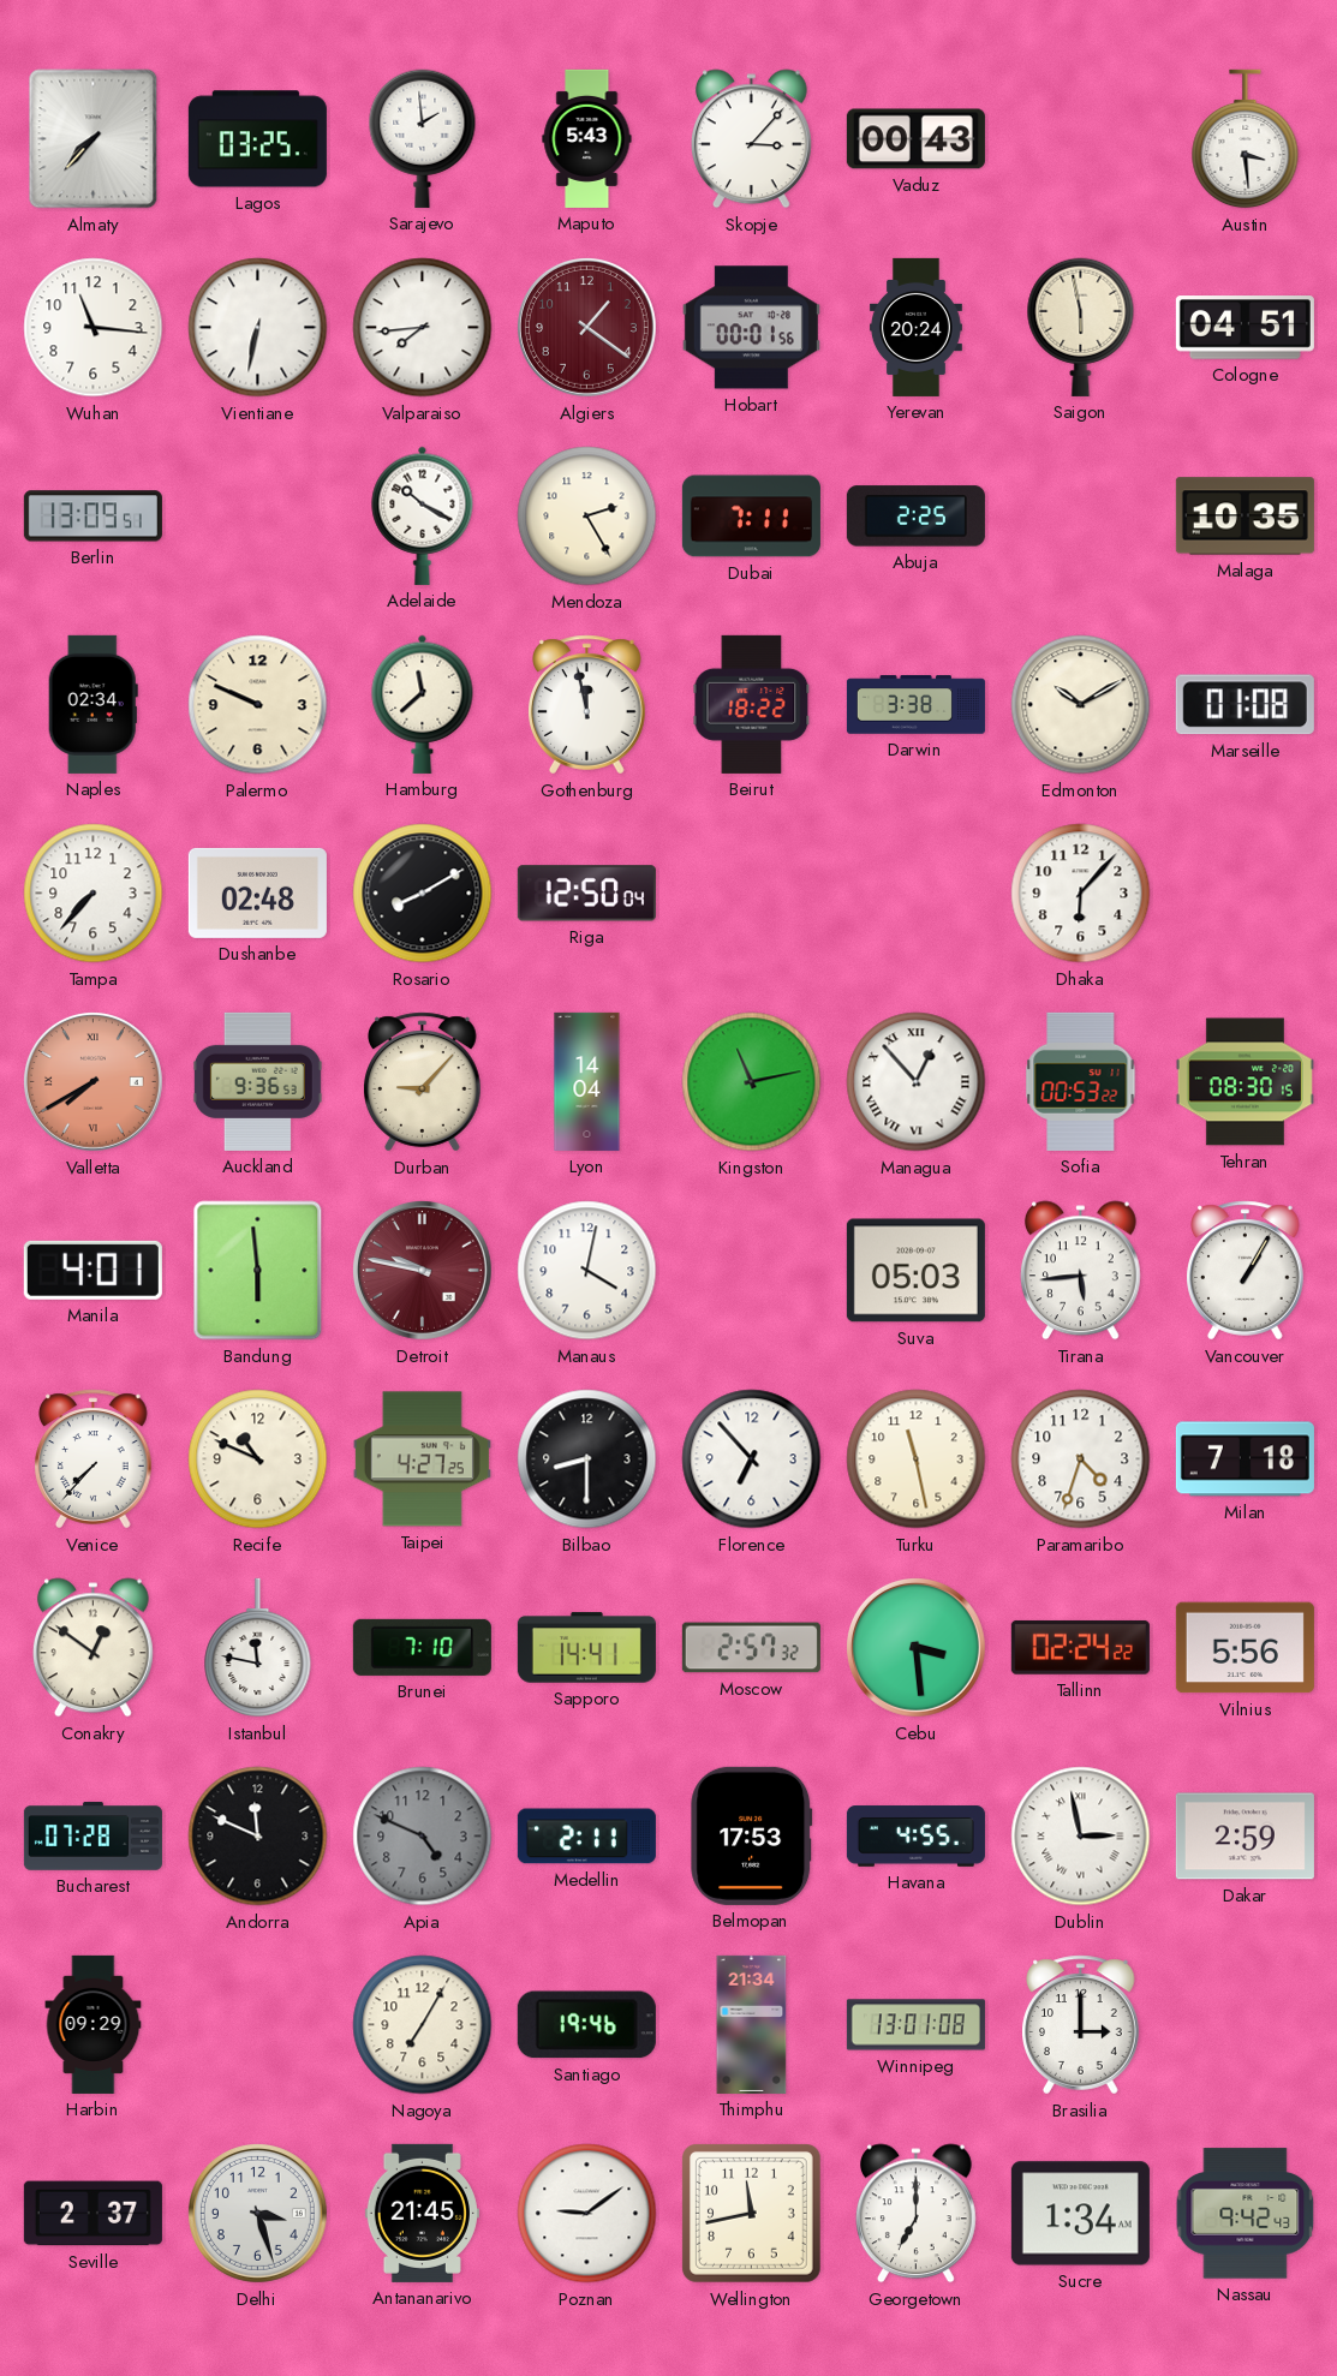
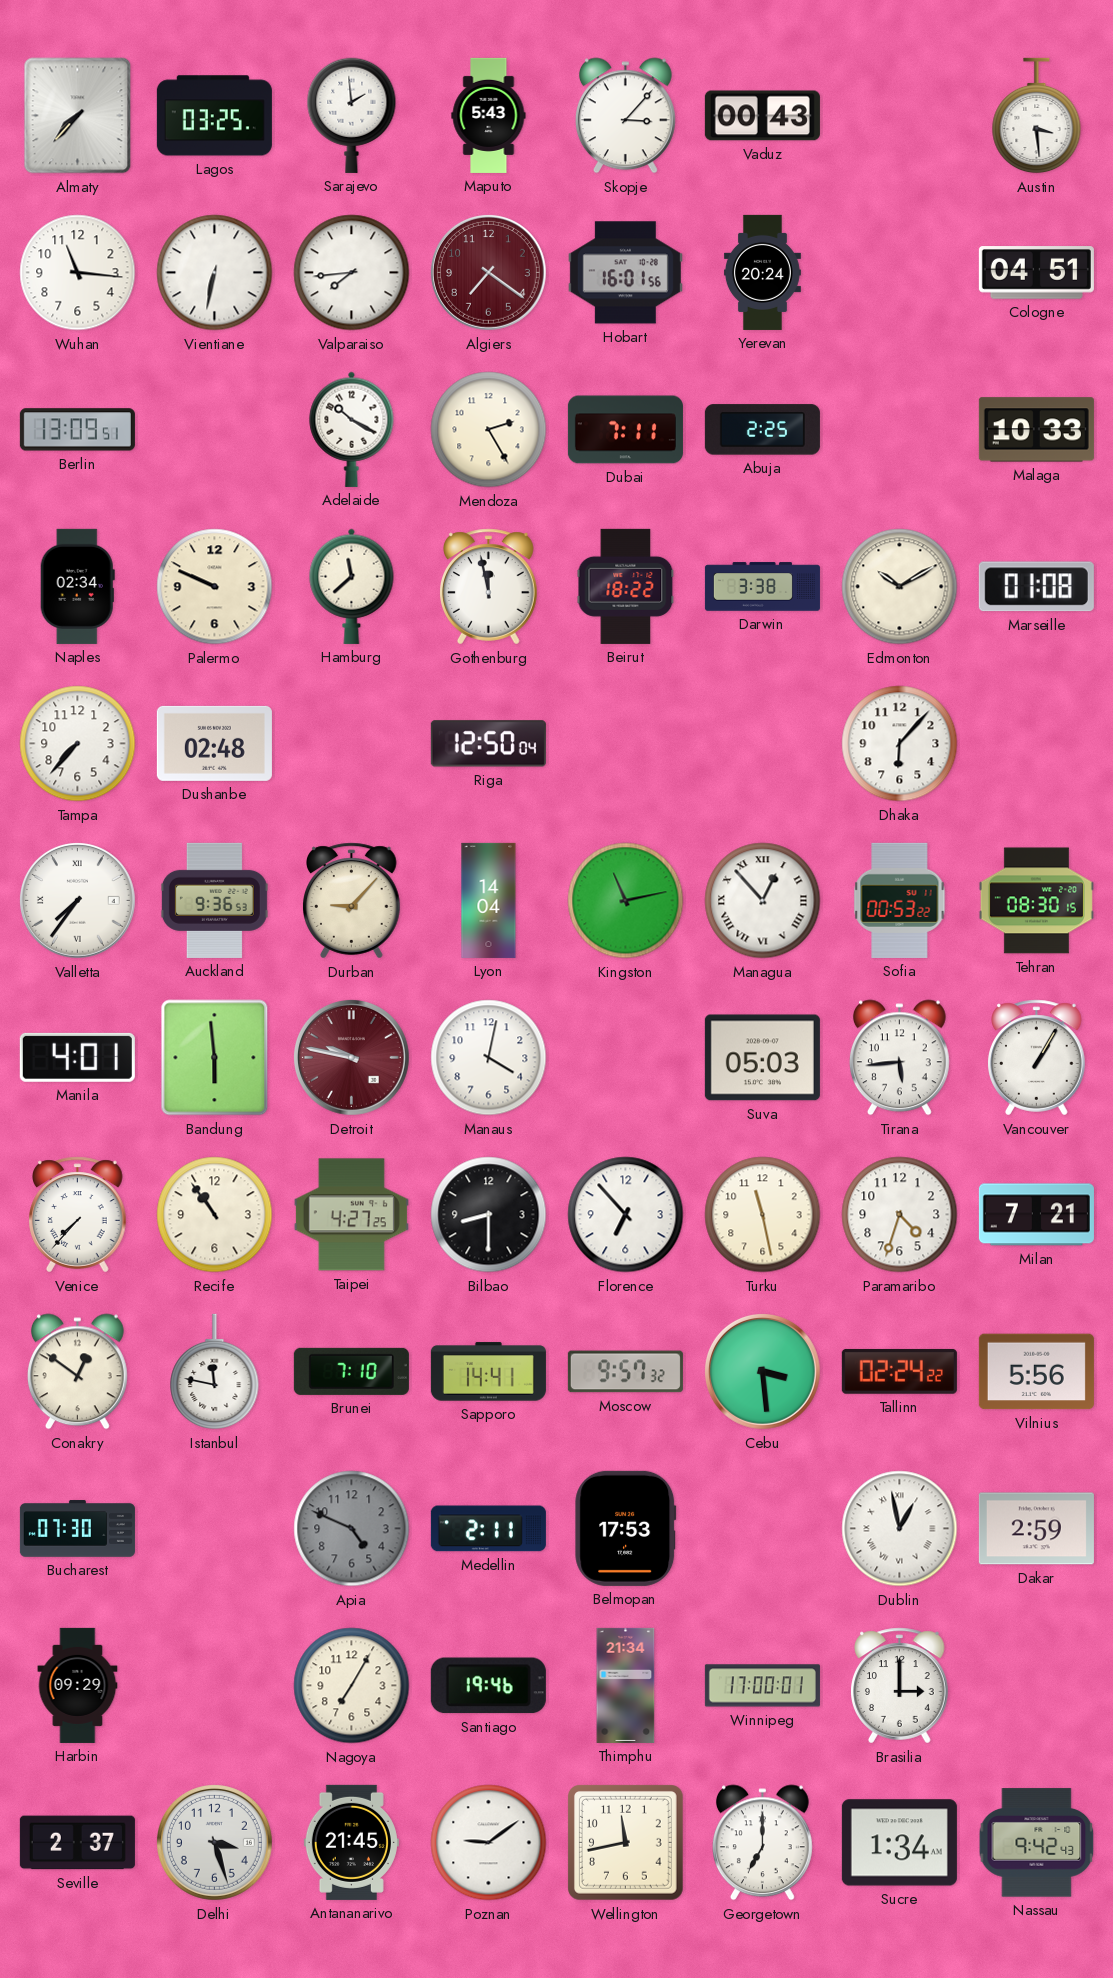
Algiers: 1:21 -> 7:21 (488, 272)
Hobart: 00:01 -> 16:01 (625, 273)
Saigon: 5:58 -> none (1081, 327)
Malaga: 10:35 -> 10:33 (1036, 430)
Rosario: 8:10 -> none (423, 894)
Valletta: 7:40 -> 7:36 (77, 900)
Valletta dial: salmon -> white (77, 900)
Recife: 10:49 -> 10:54 (215, 1215)
Milan: 7:18 -> 7:21 (1036, 1215)
Moscow: 2:57 -> 9:57 (625, 1372)
Bucharest: 07:28 -> 07:30 (77, 1529)
Andorra: 11:49 -> none (258, 1837)
Havana: 4:55 -> none (915, 1837)
Dublin: 2:58 -> 12:58 (900, 1529)
Winnipeg: 13:01 -> 17:00 (762, 1686)
